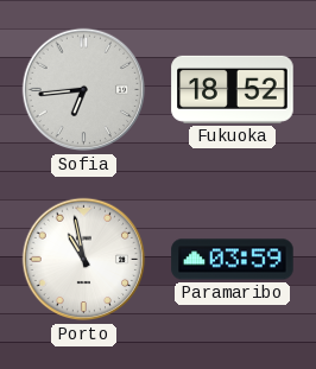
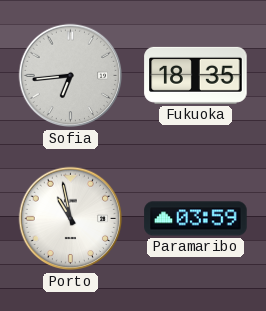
Fukuoka: 18:52 -> 18:35 (196, 75)
